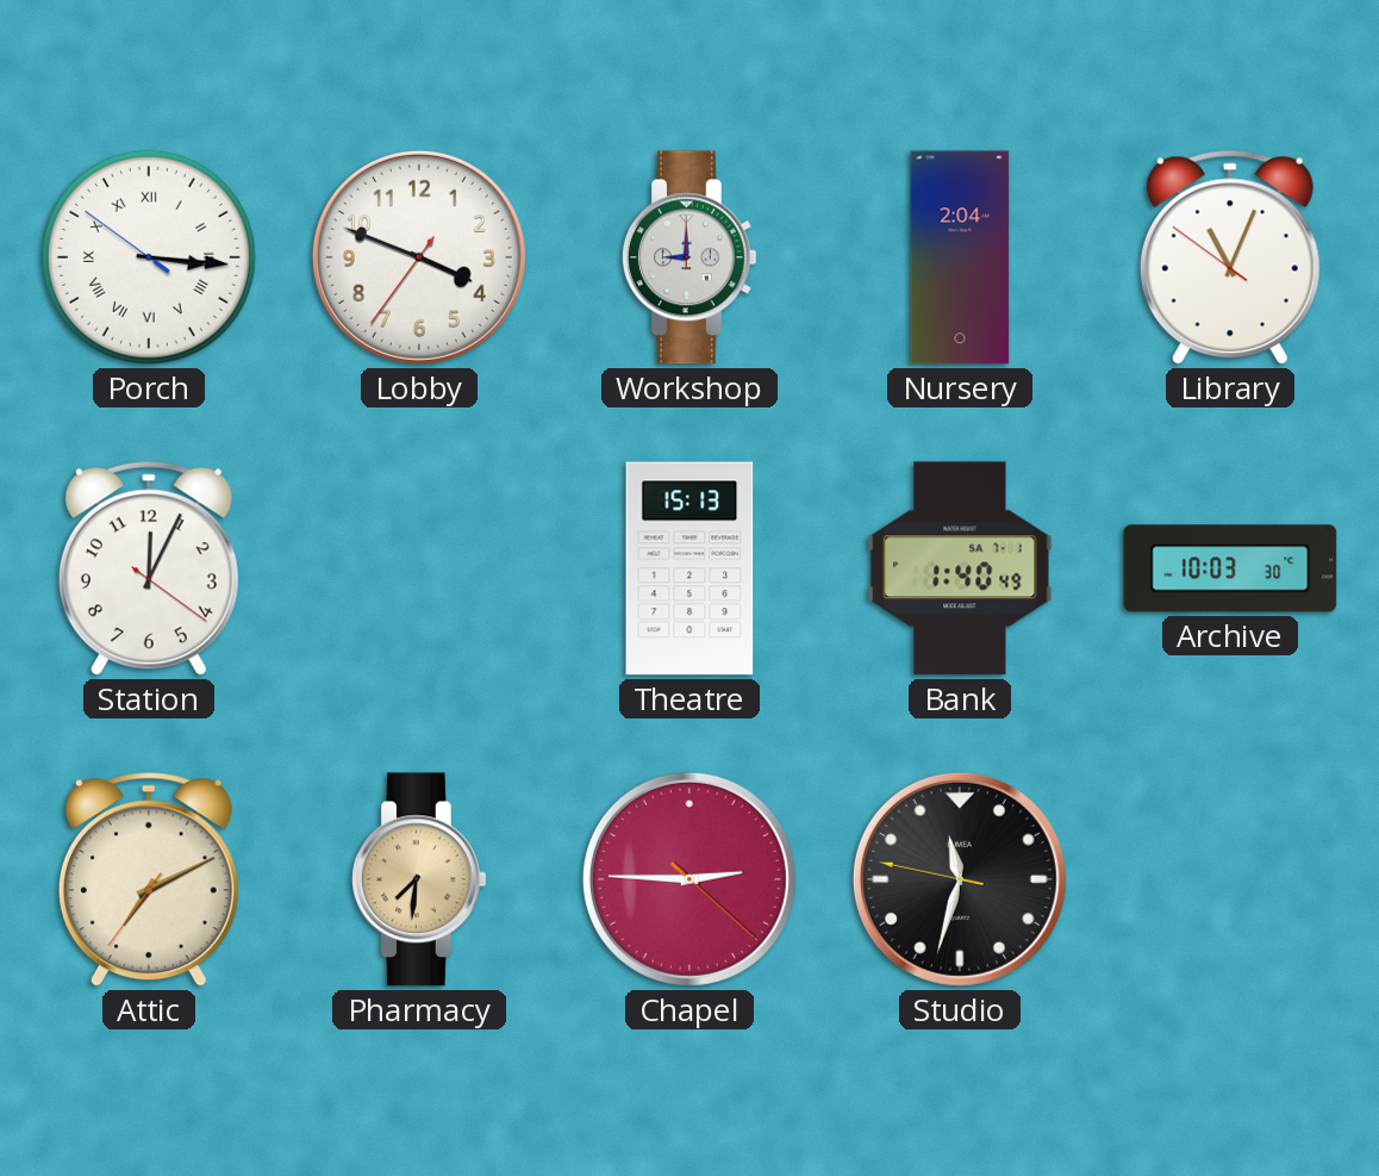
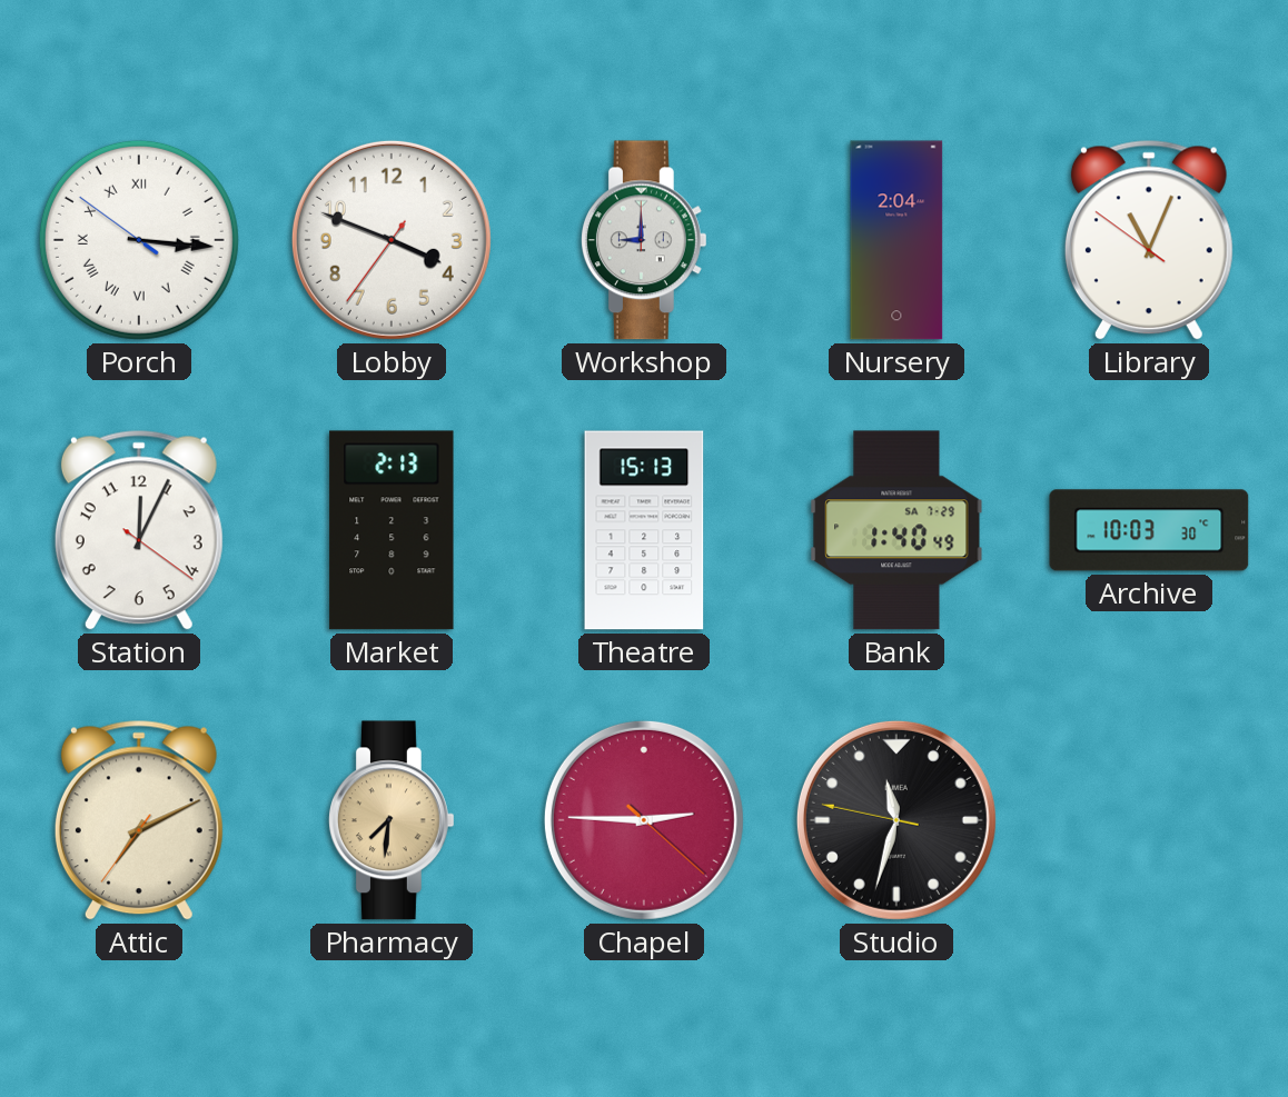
Market: none -> 2:13 (392, 530)
Bank date: SA 7-1 -> SA 7-29 (896, 530)
